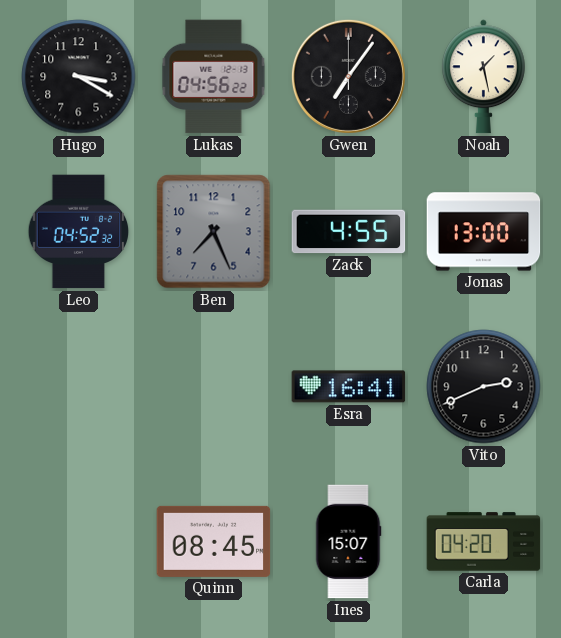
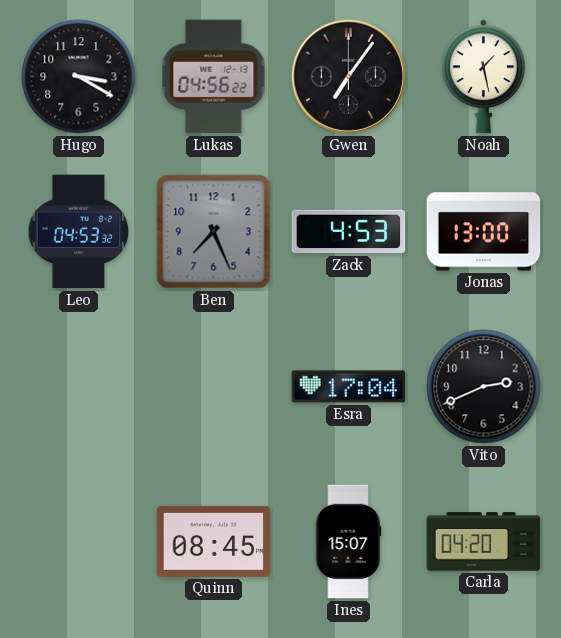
Leo: 04:52 -> 04:53 (79, 232)
Zack: 4:55 -> 4:53 (349, 232)
Esra: 16:41 -> 17:04 (349, 387)
